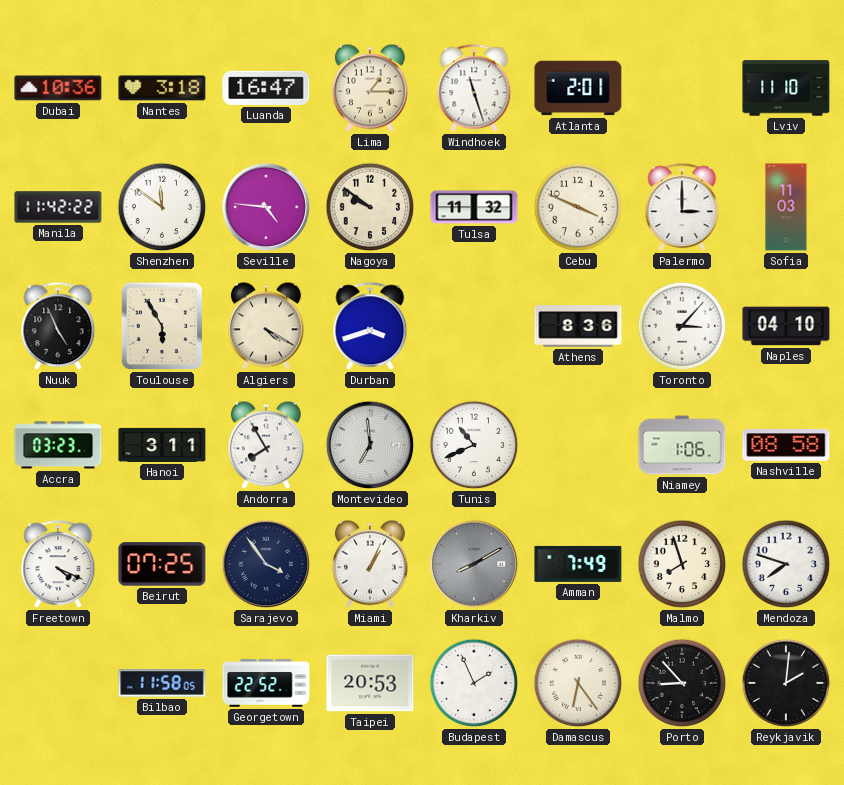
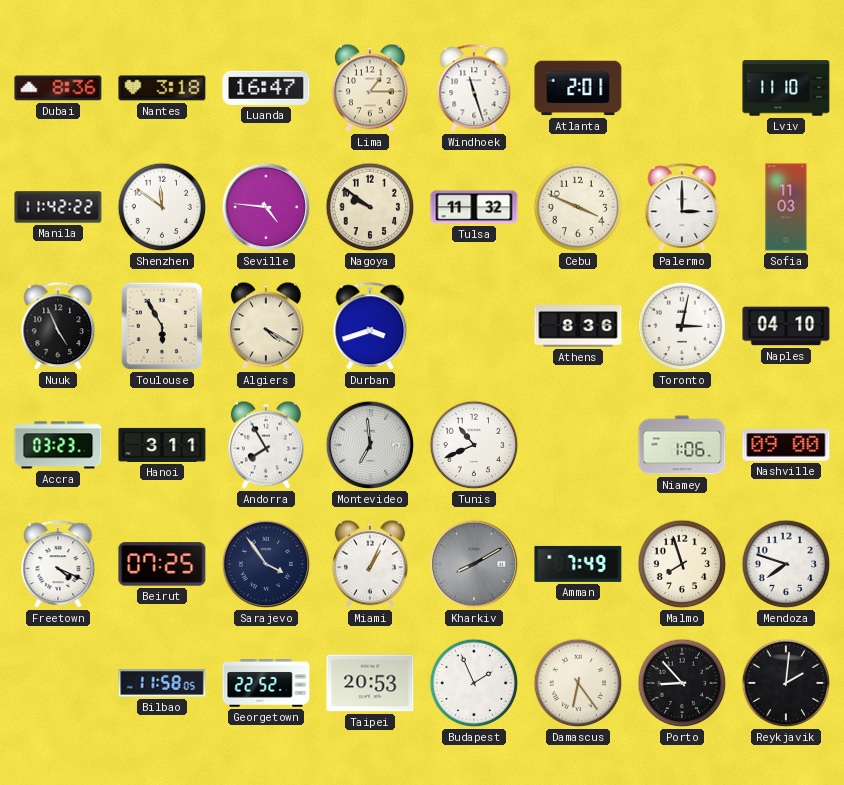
Dubai: 10:36 -> 8:36 (58, 88)
Toronto: 3:07 -> 3:02 (682, 326)
Nashville: 08:58 -> 09:00 (786, 445)
